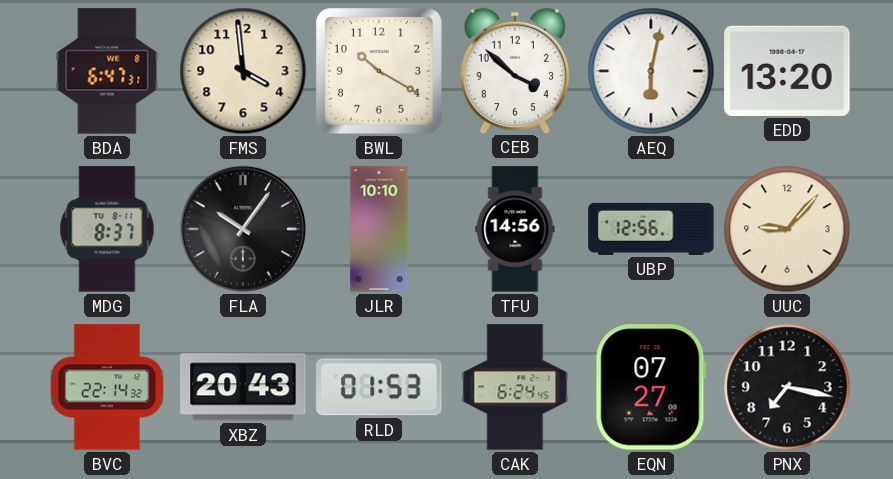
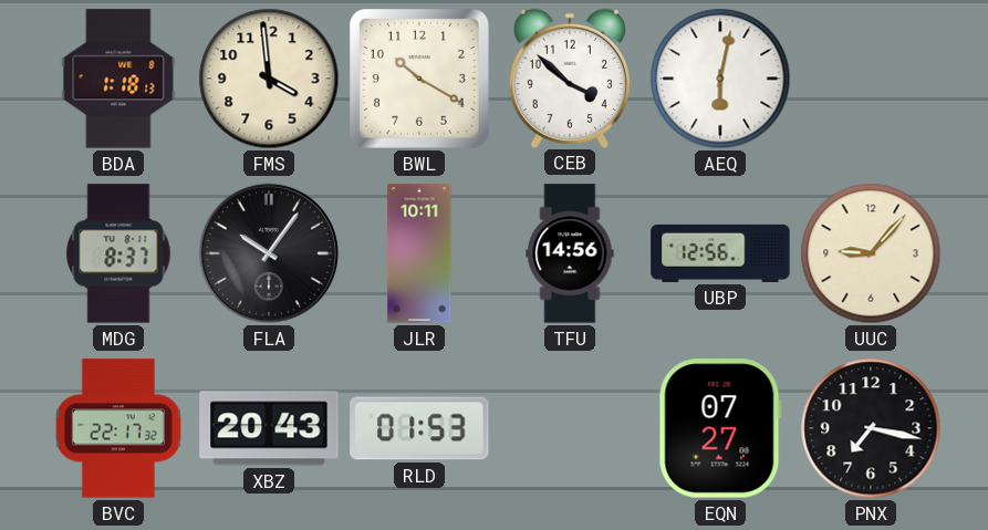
BDA: 6:47 -> 1:18 (118, 79)
EDD: 13:20 -> none (787, 71)
JLR: 10:10 -> 10:11 (419, 253)
BVC: 22:14 -> 22:17 (118, 428)
CAK: 6:24 -> none (515, 387)
